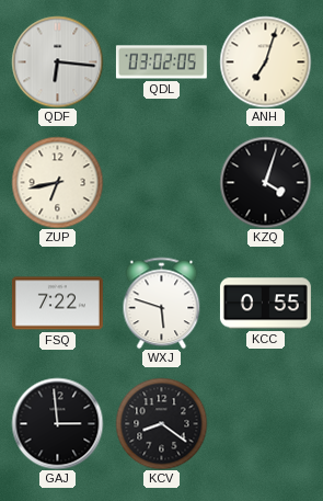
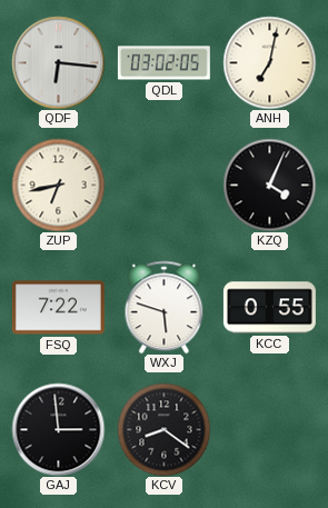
ANH: 7:03 -> 7:02 (269, 62)
KZQ: 4:03 -> 4:04 (269, 185)
